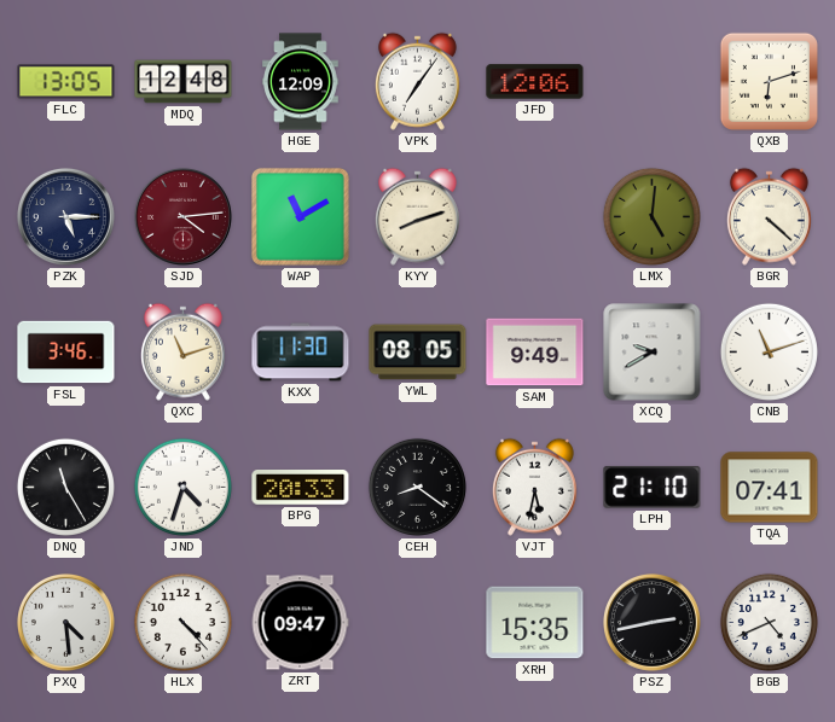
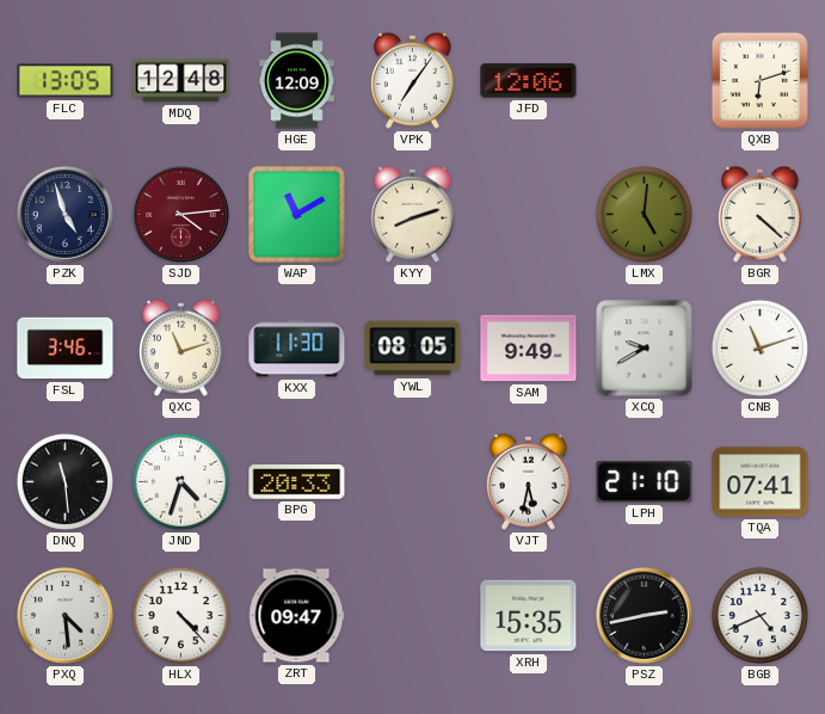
PZK: 5:15 -> 4:57 (64, 214)
DNQ: 11:25 -> 11:29 (64, 481)
CEH: 8:21 -> none (417, 487)
